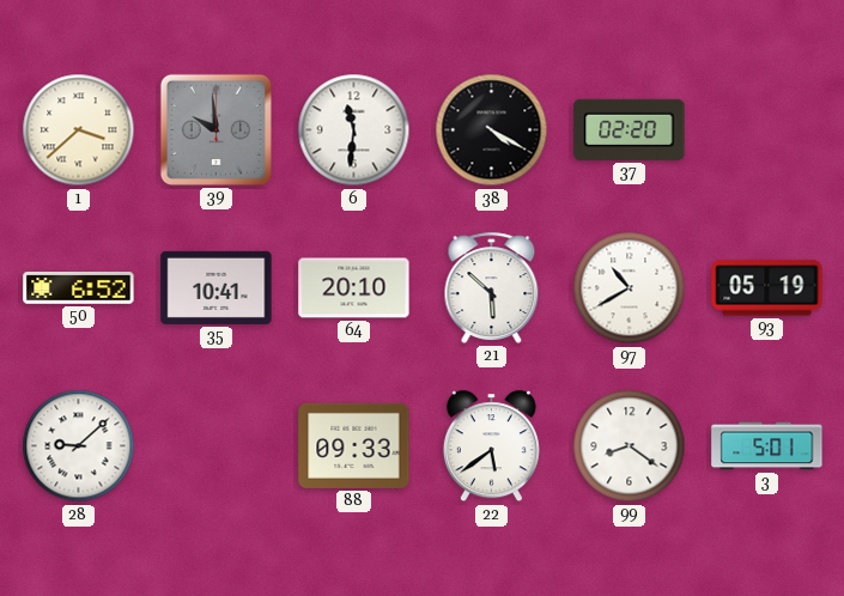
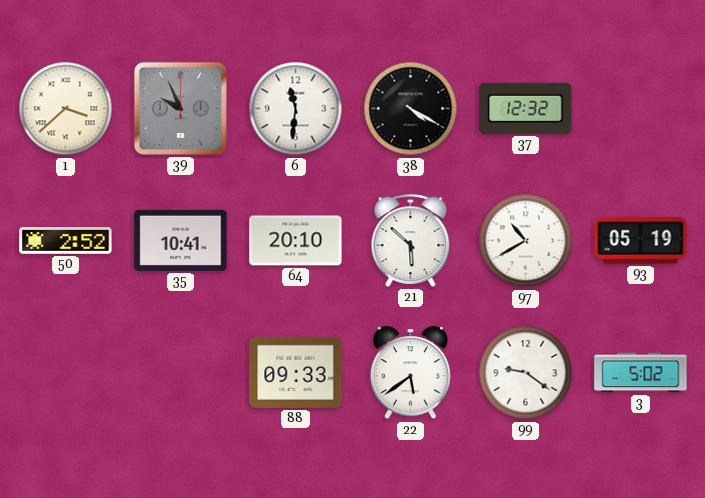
39: 9:59 -> 9:56 (180, 108)
37: 02:20 -> 12:32 (526, 108)
50: 6:52 -> 2:52 (66, 241)
28: 9:08 -> none (79, 446)
99: 8:21 -> 9:21 (526, 373)
3: 5:01 -> 5:02 (641, 373)
